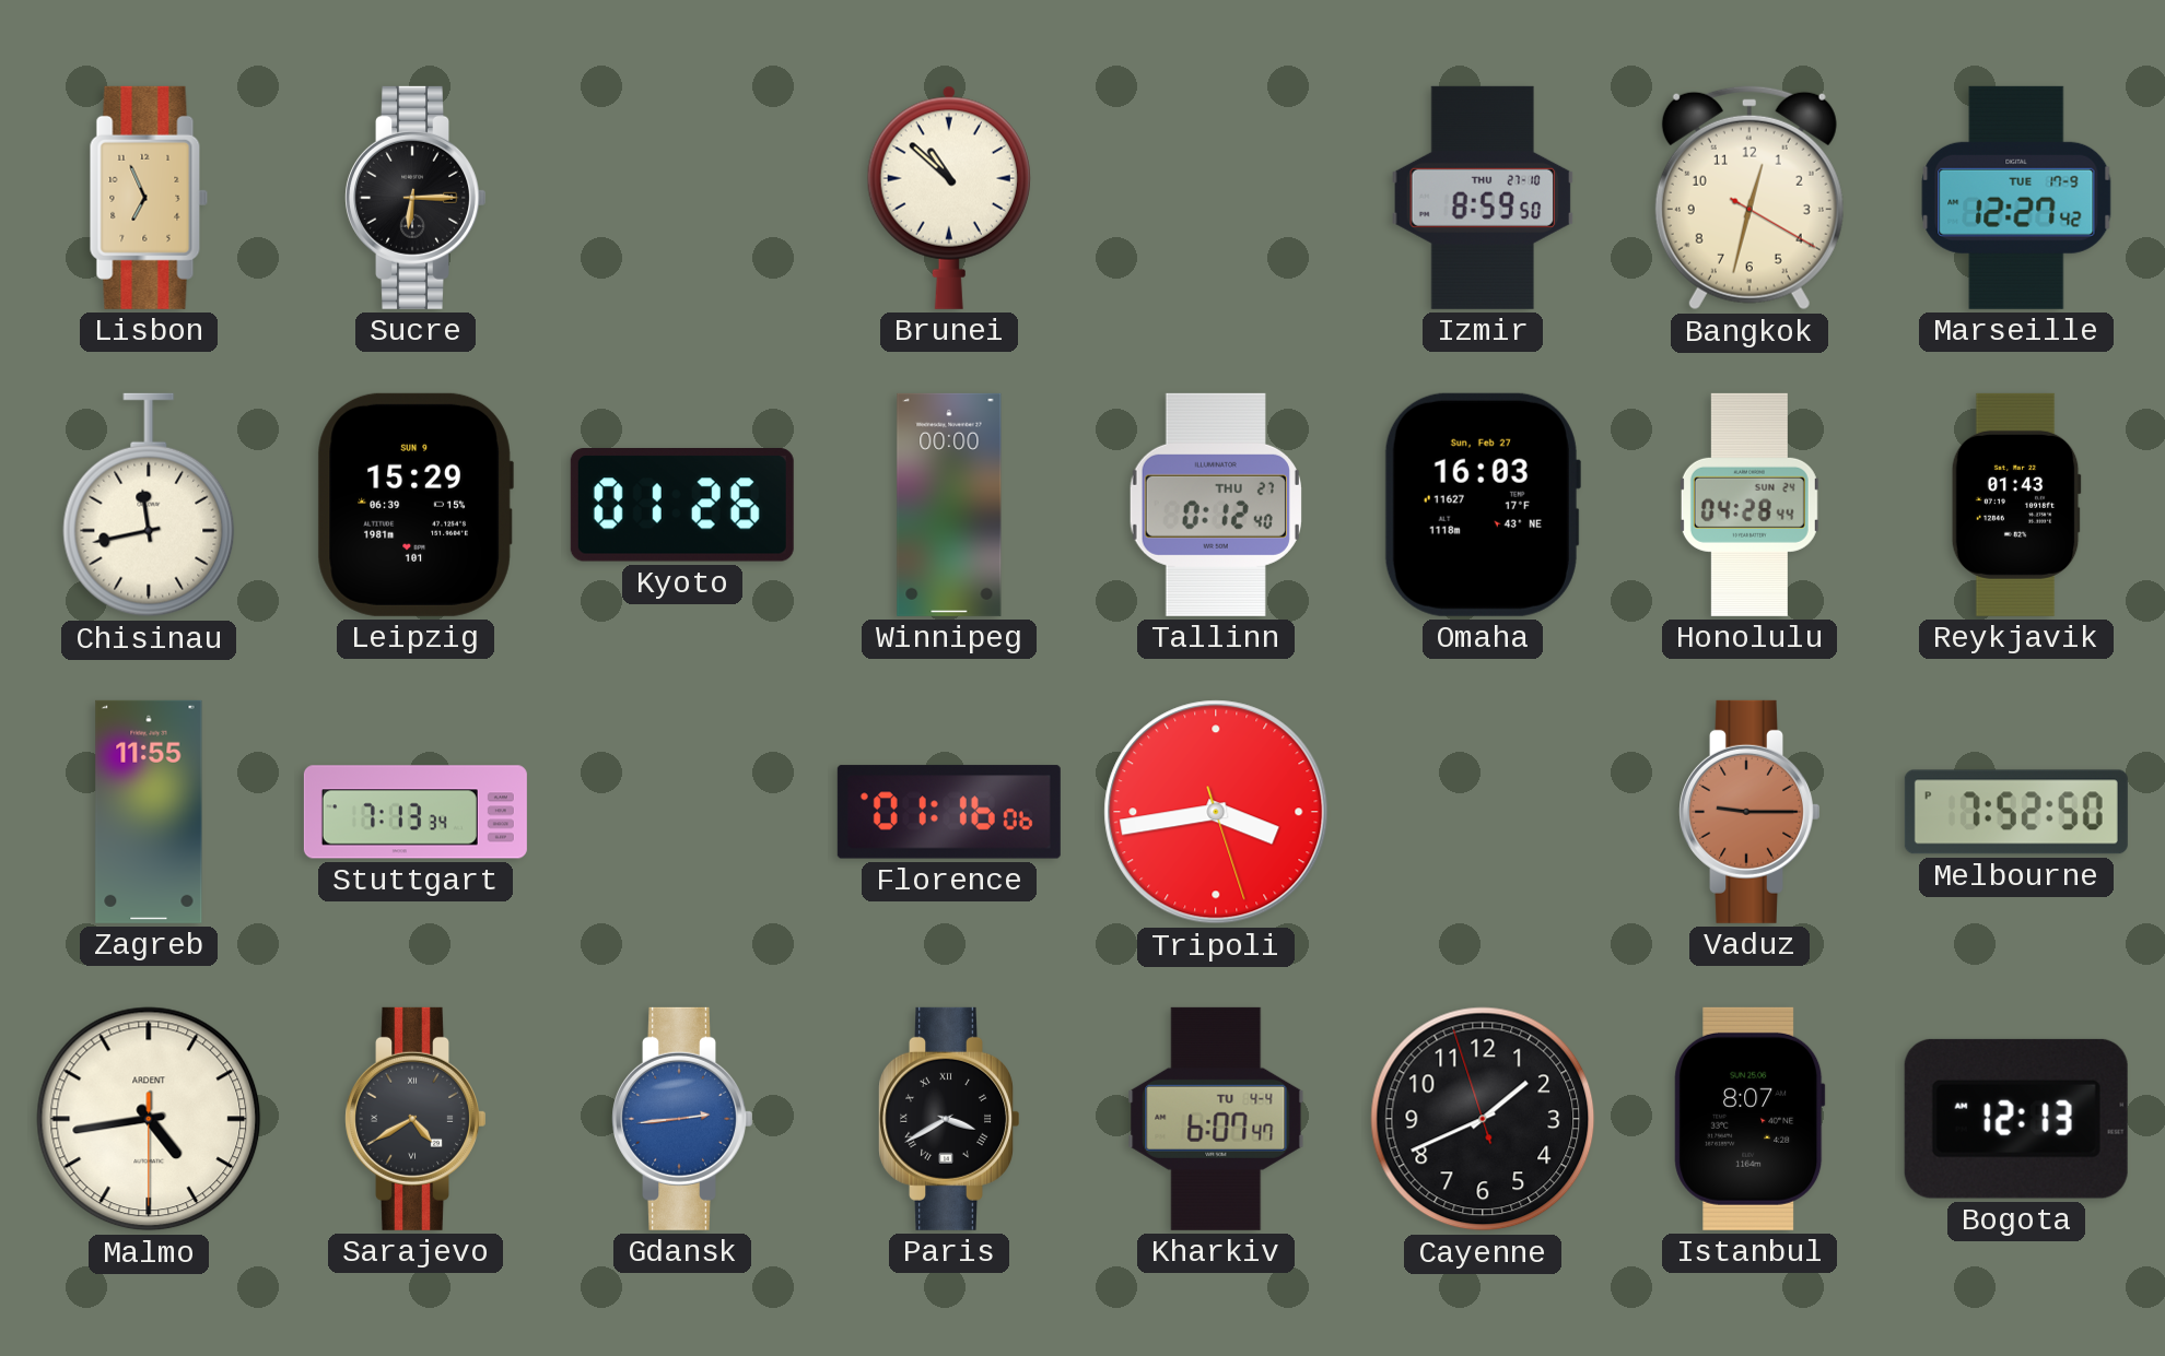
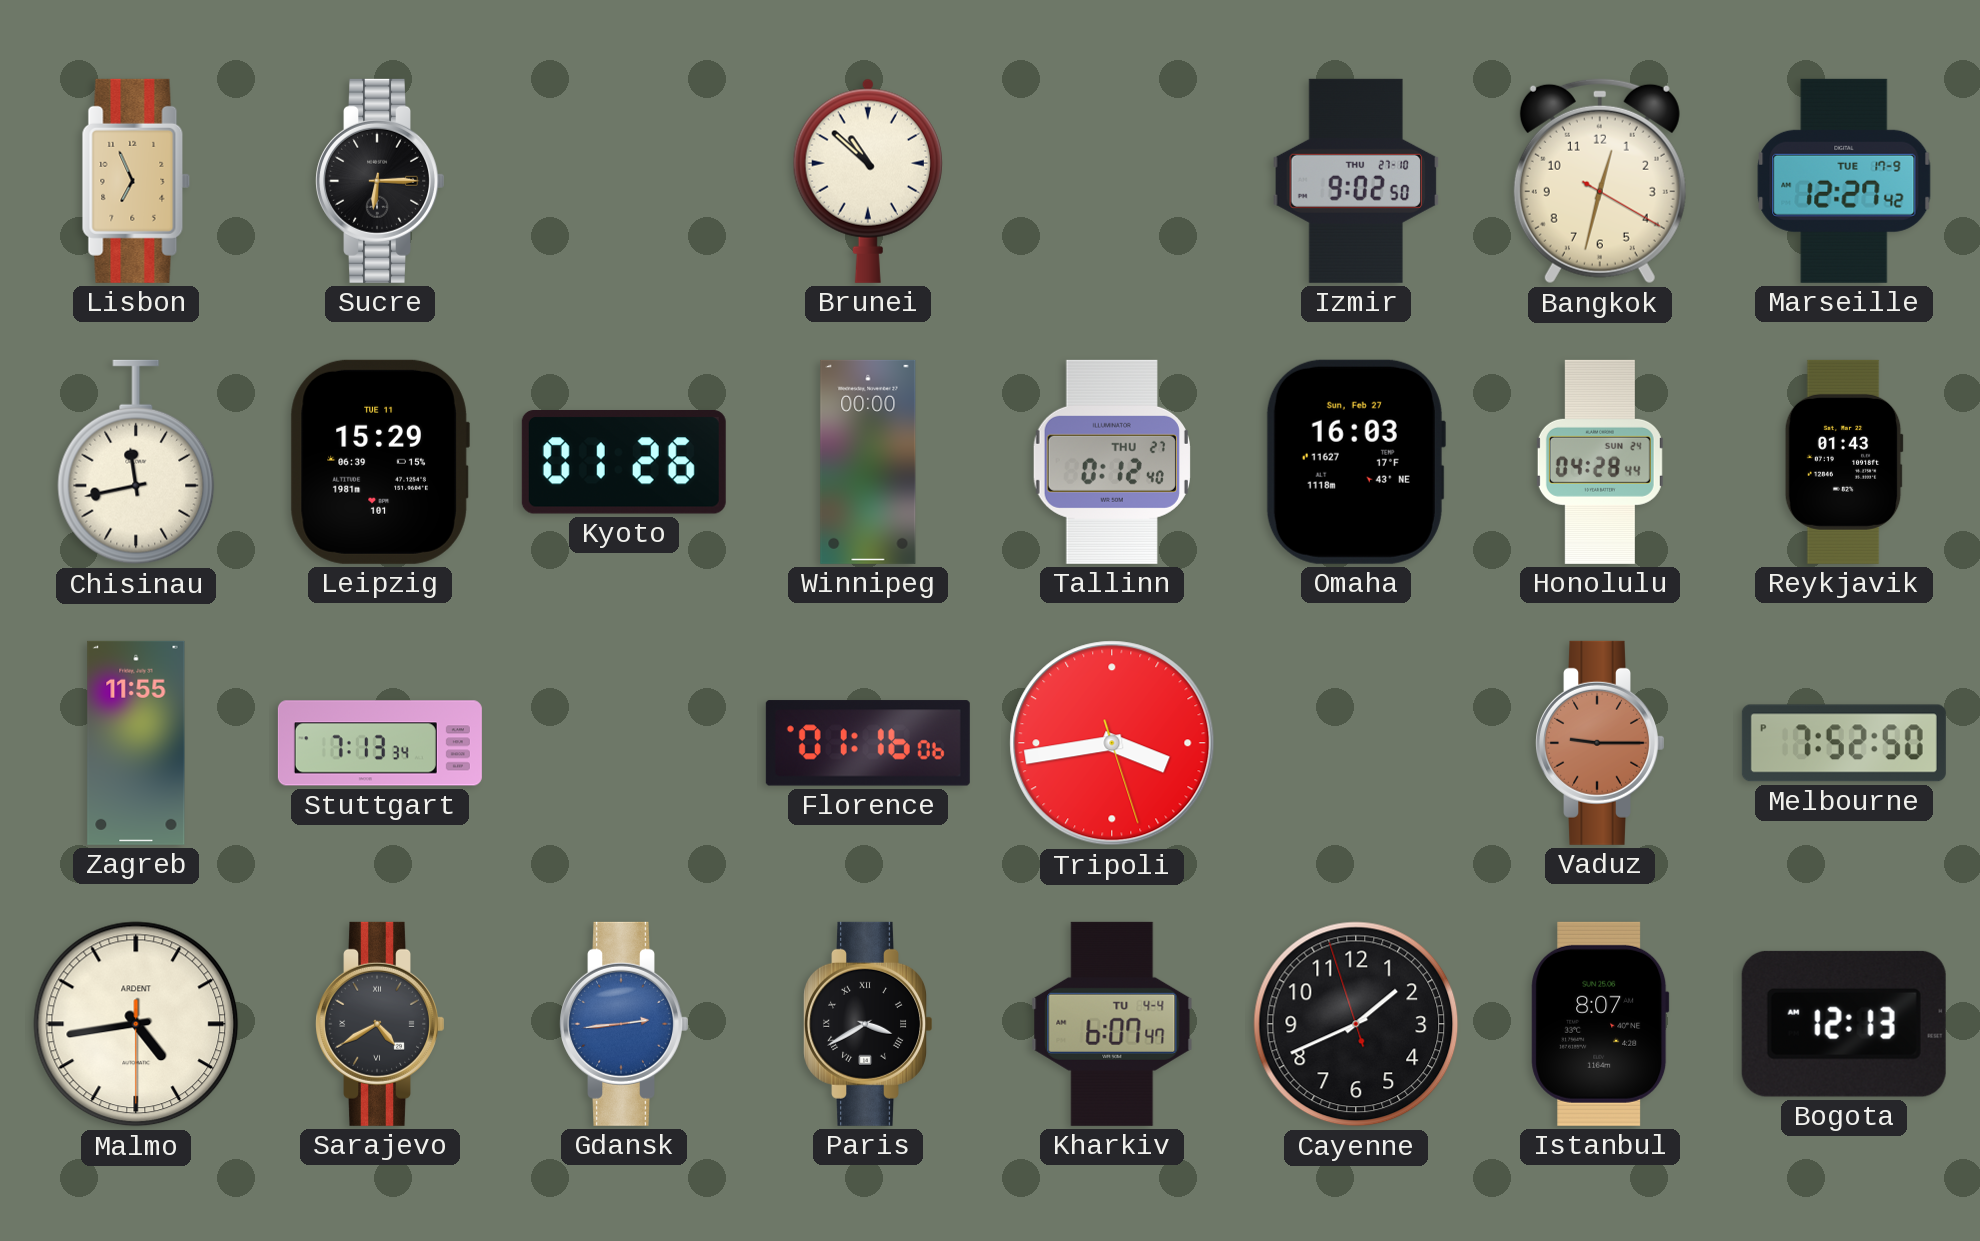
Izmir: 8:59 -> 9:02 (1356, 181)
Leipzig date: SUN 9 -> TUE 11 (380, 462)
